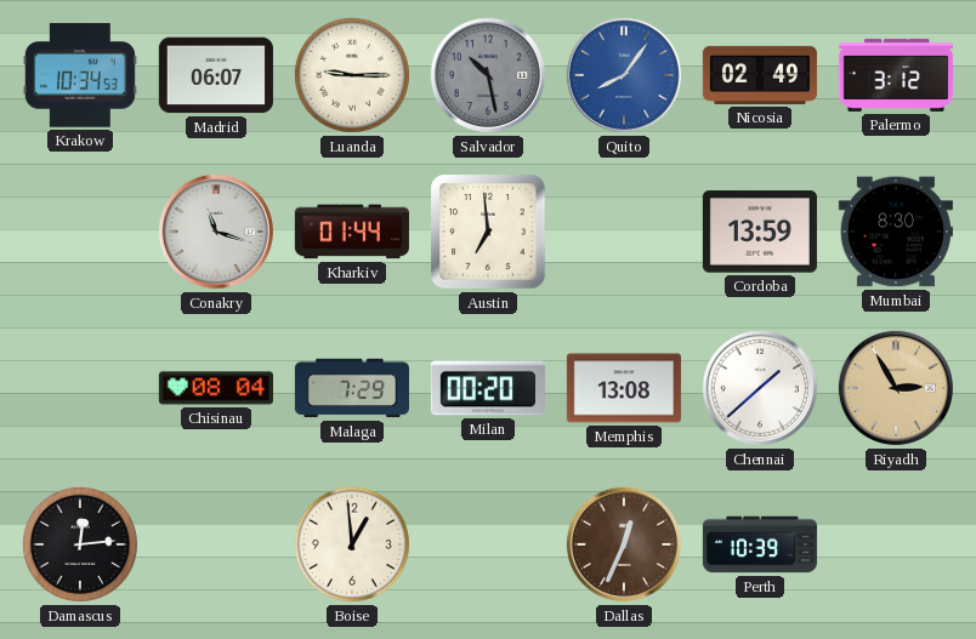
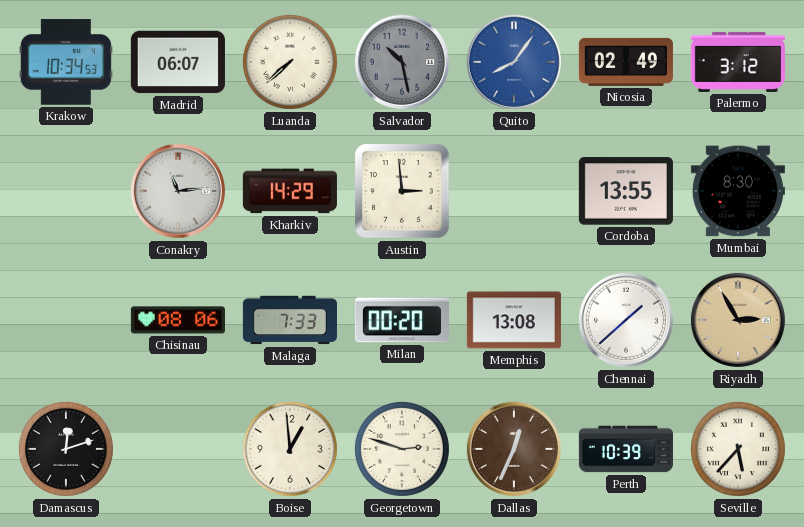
Luanda: 9:15 -> 7:38 (290, 62)
Conakry: 11:18 -> 11:14 (178, 191)
Kharkiv: 01:44 -> 14:29 (290, 191)
Austin: 6:59 -> 2:59 (402, 191)
Cordoba: 13:59 -> 13:55 (626, 191)
Chisinau: 08:04 -> 08:06 (178, 320)
Malaga: 7:29 -> 7:33 (290, 320)
Damascus: 12:14 -> 12:12 (66, 449)
Georgetown: none -> 2:48 (402, 449)
Seville: none -> 5:37 (738, 449)
